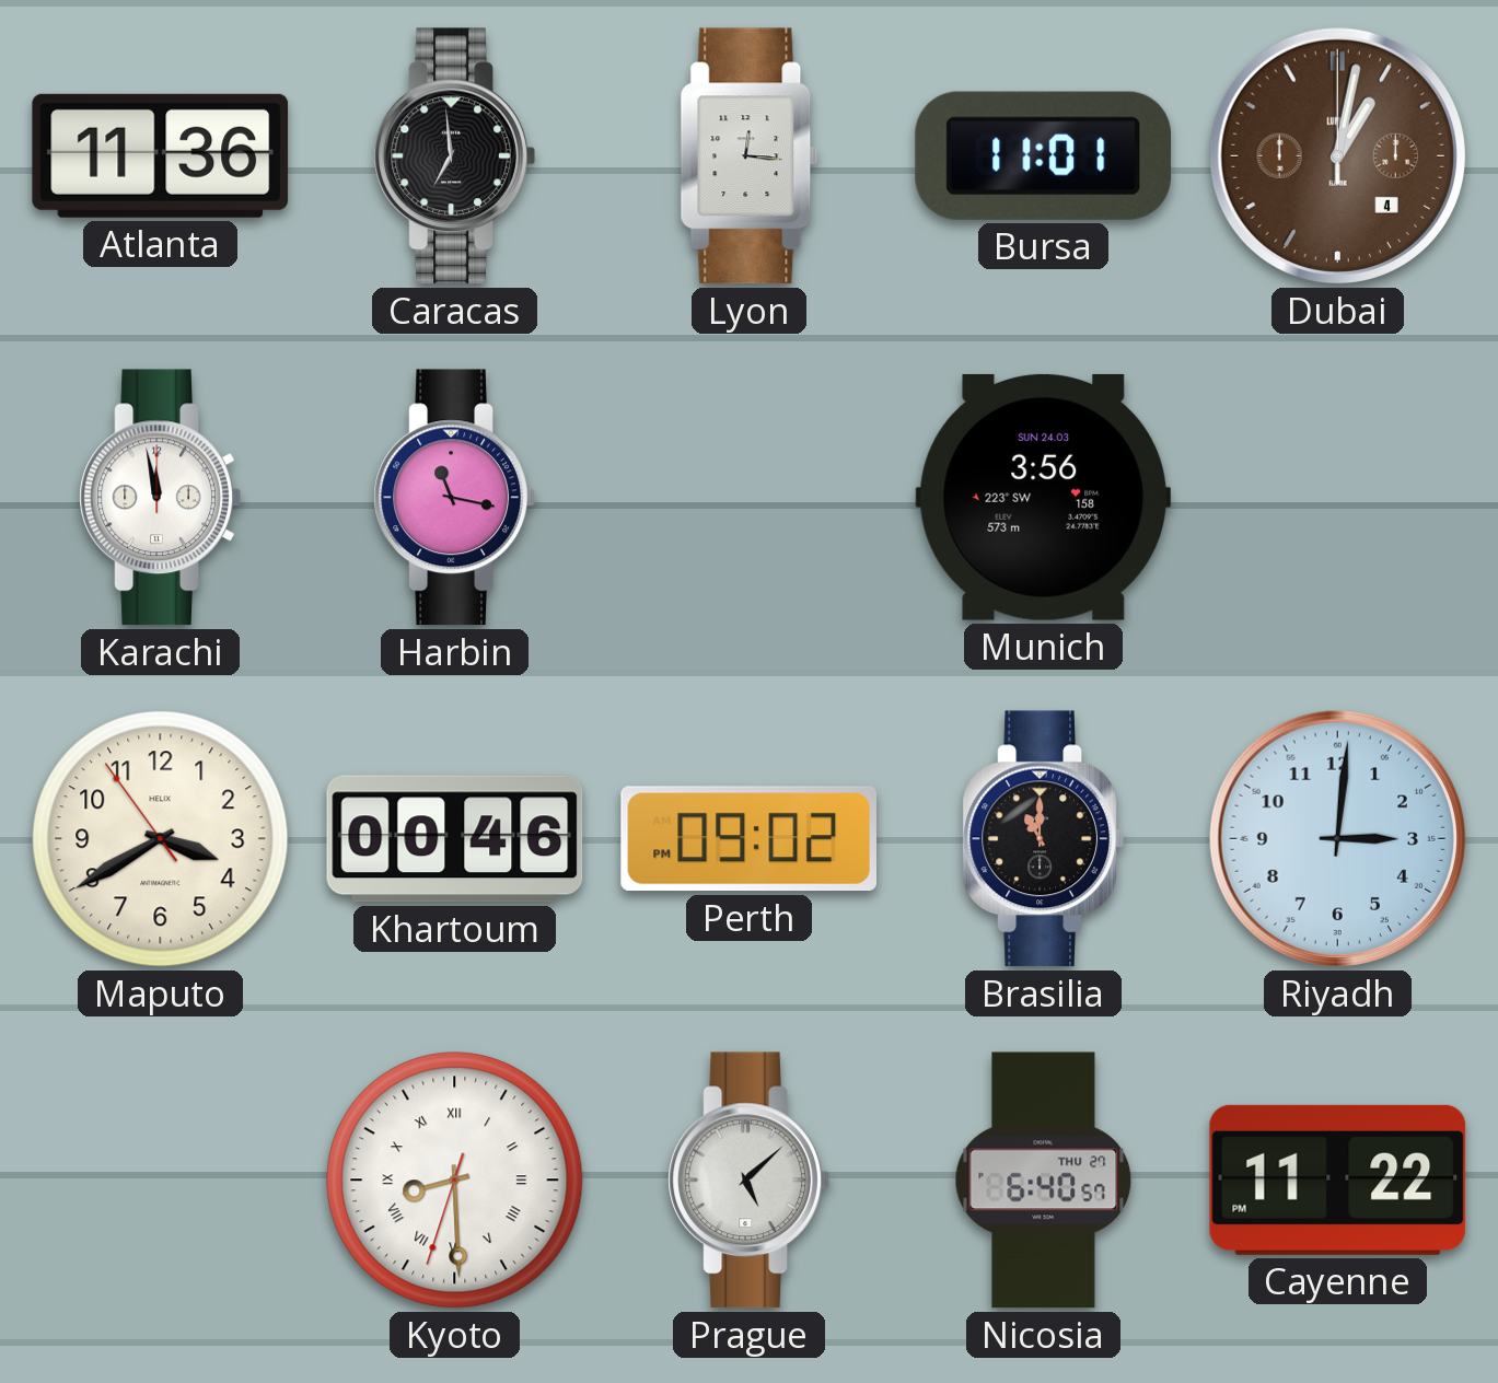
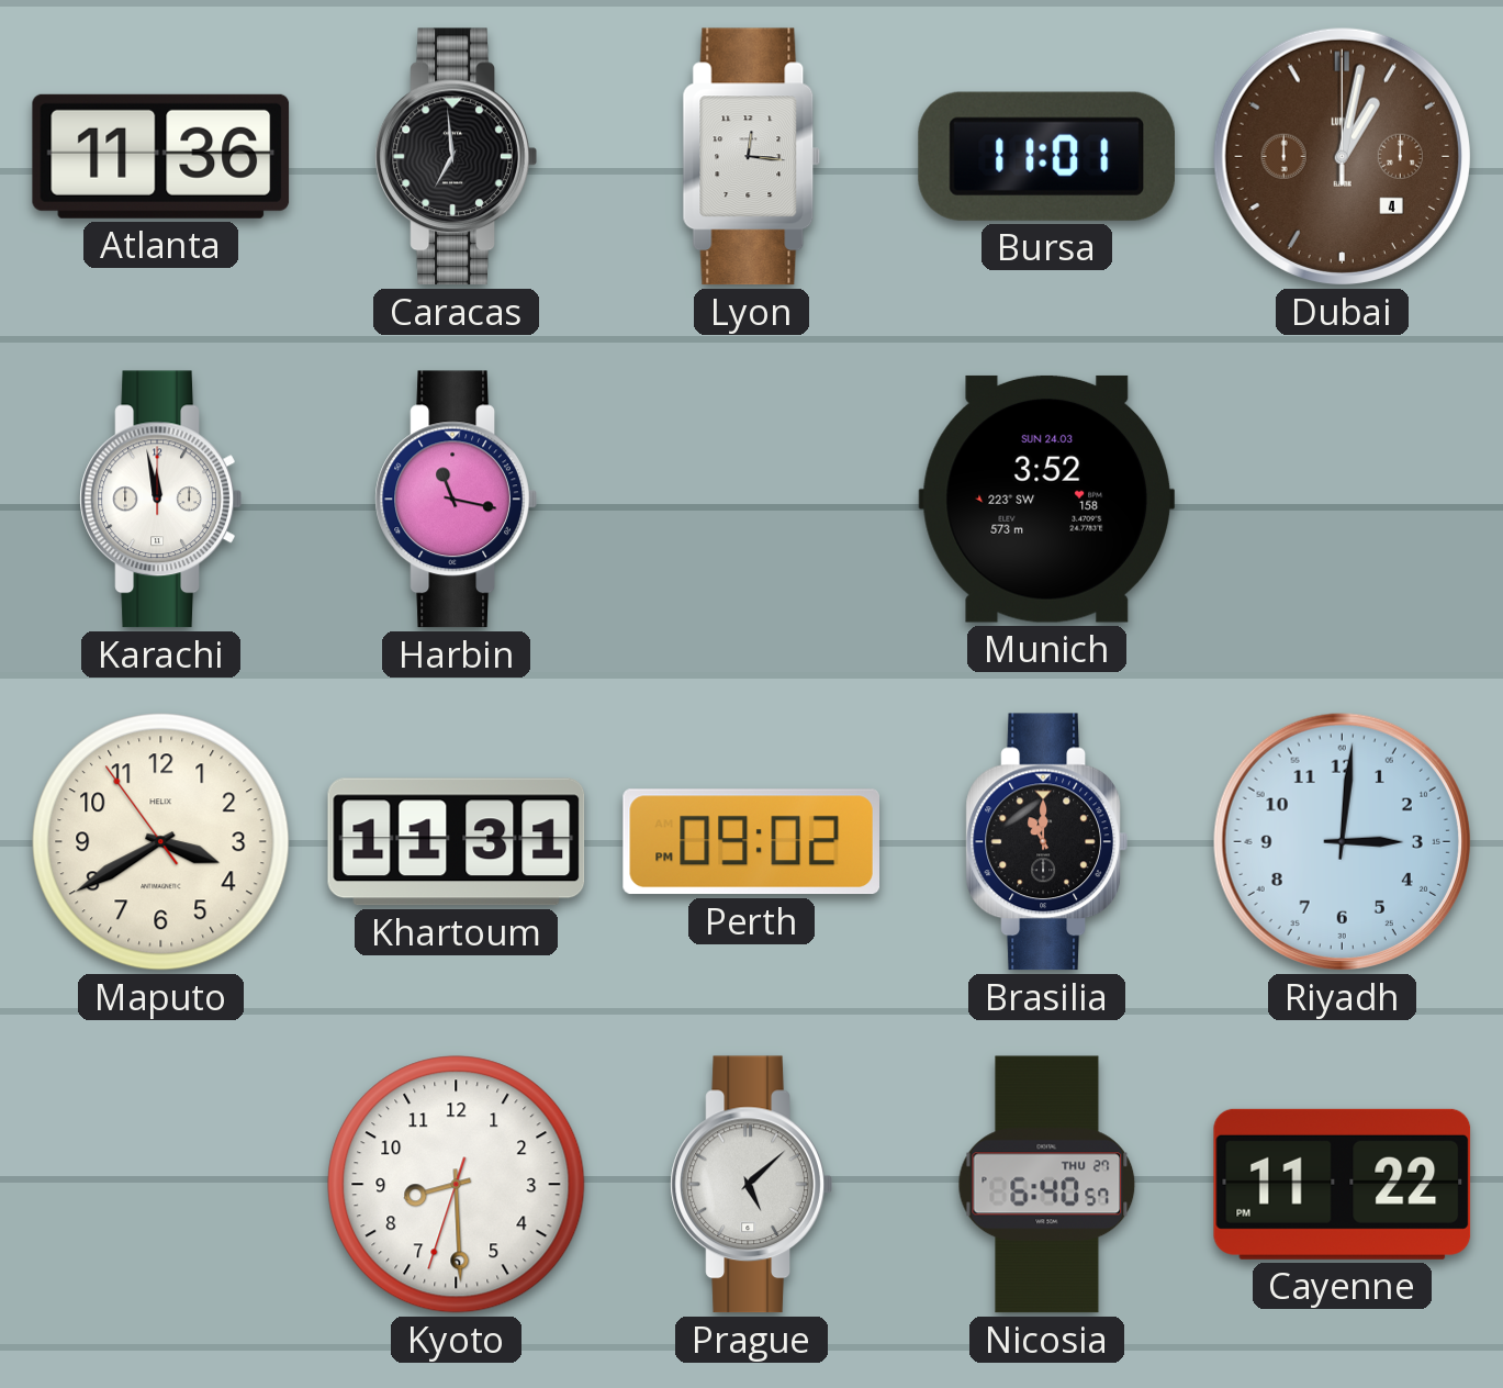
Munich: 3:56 -> 3:52 (1047, 499)
Khartoum: 00:46 -> 11:31 (457, 842)
Kyoto numerals: Roman -> Arabic (457, 1185)
